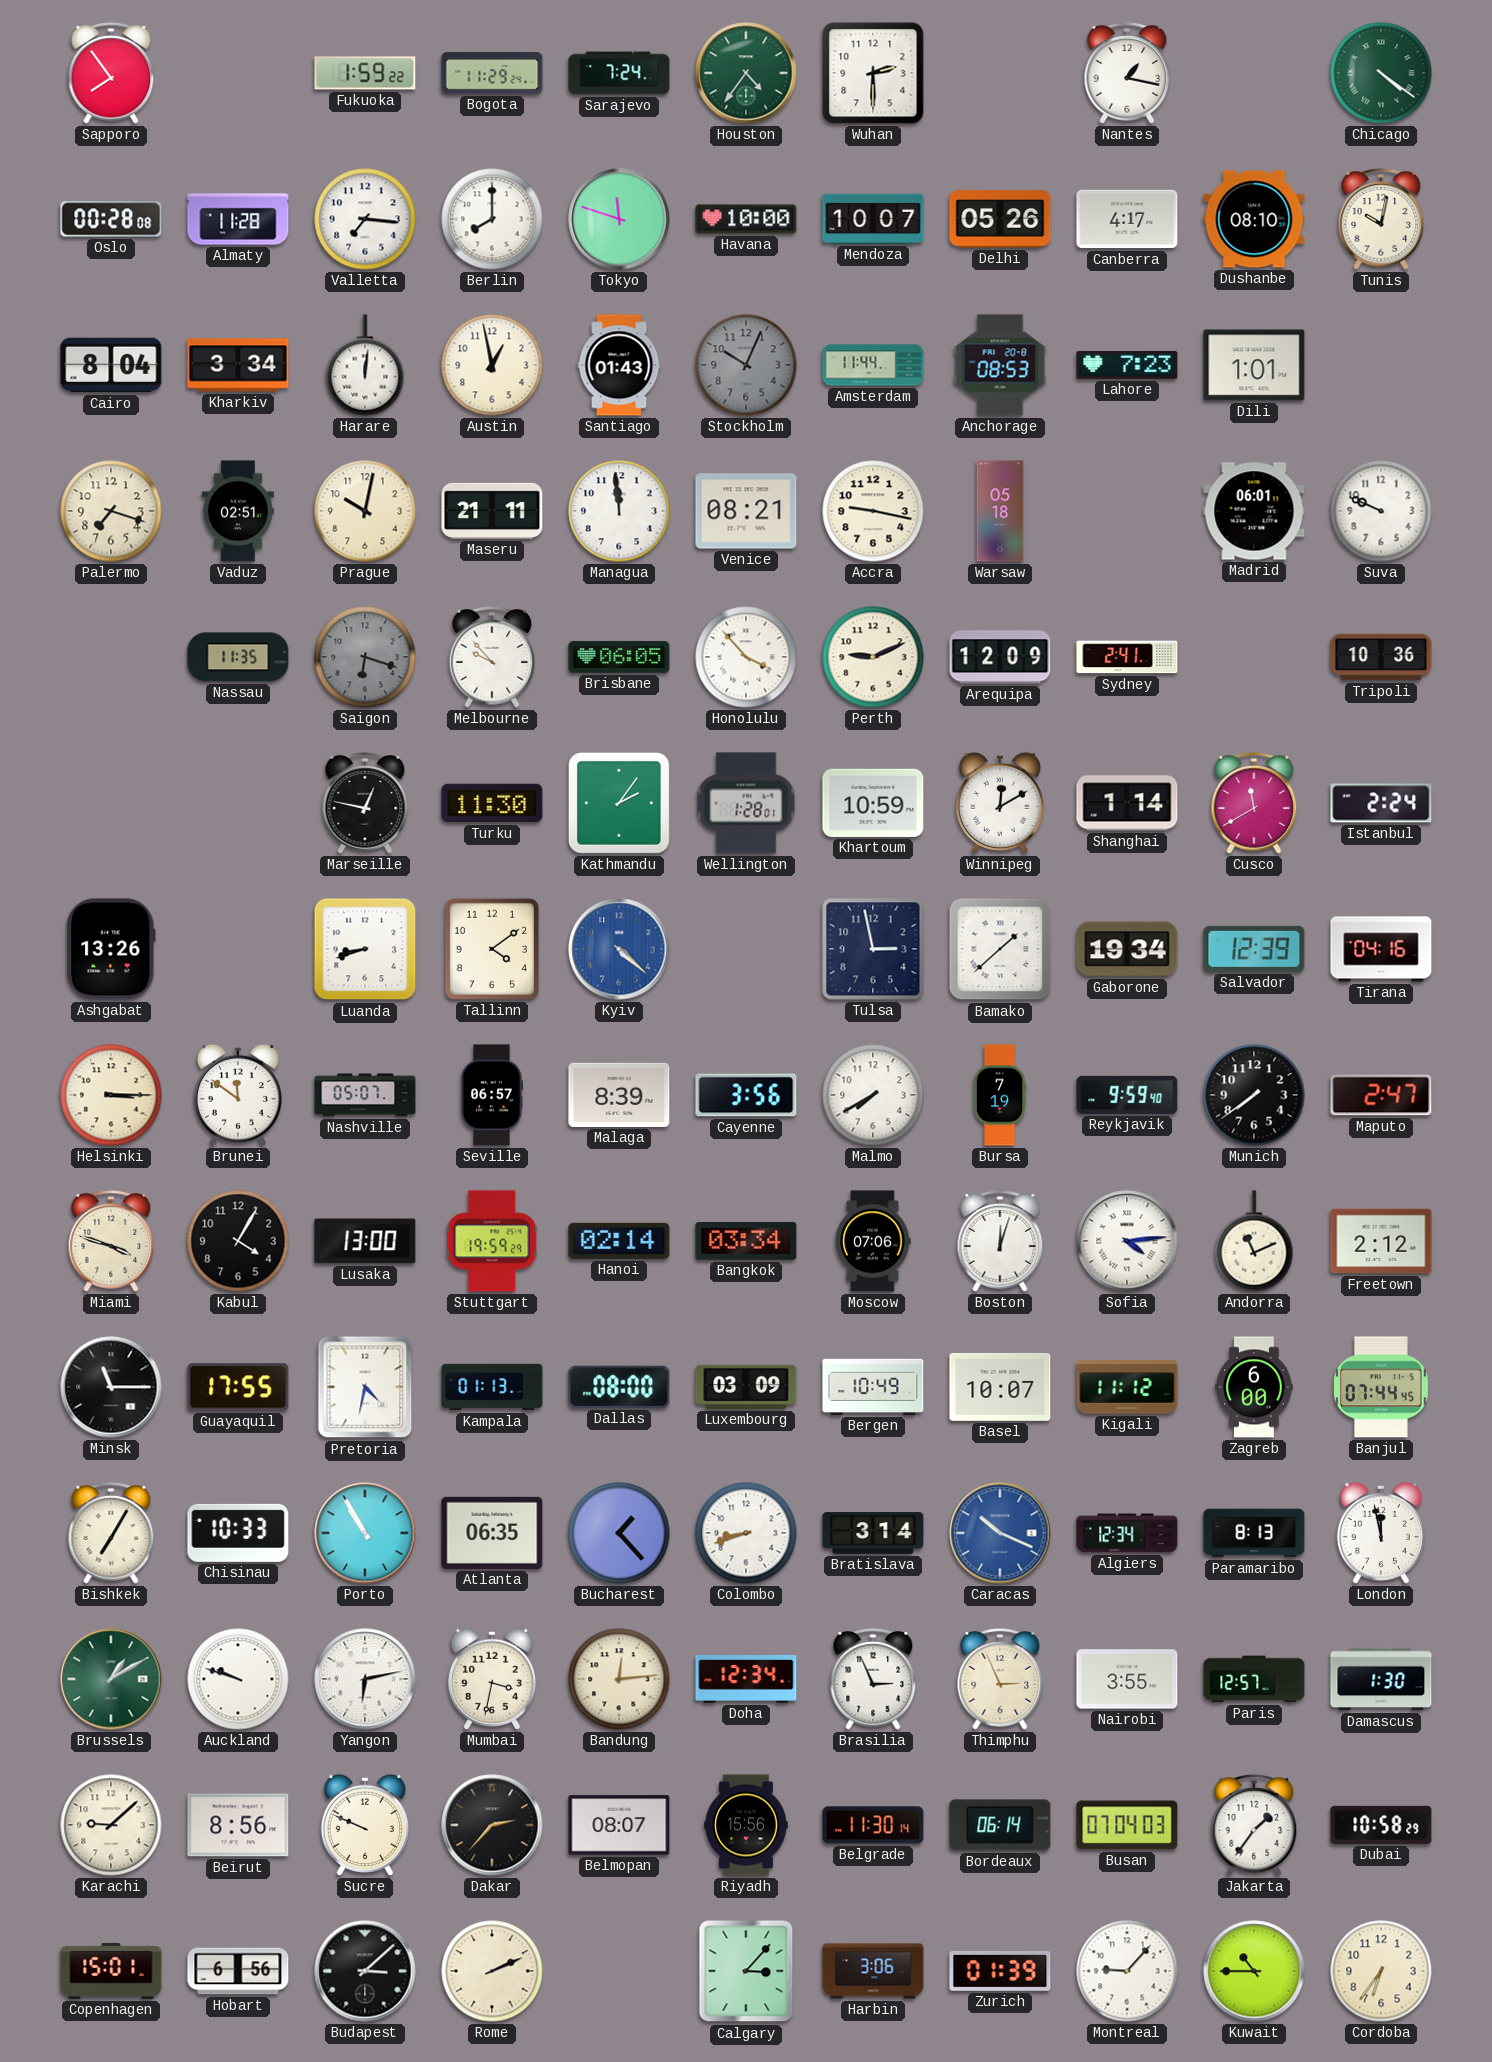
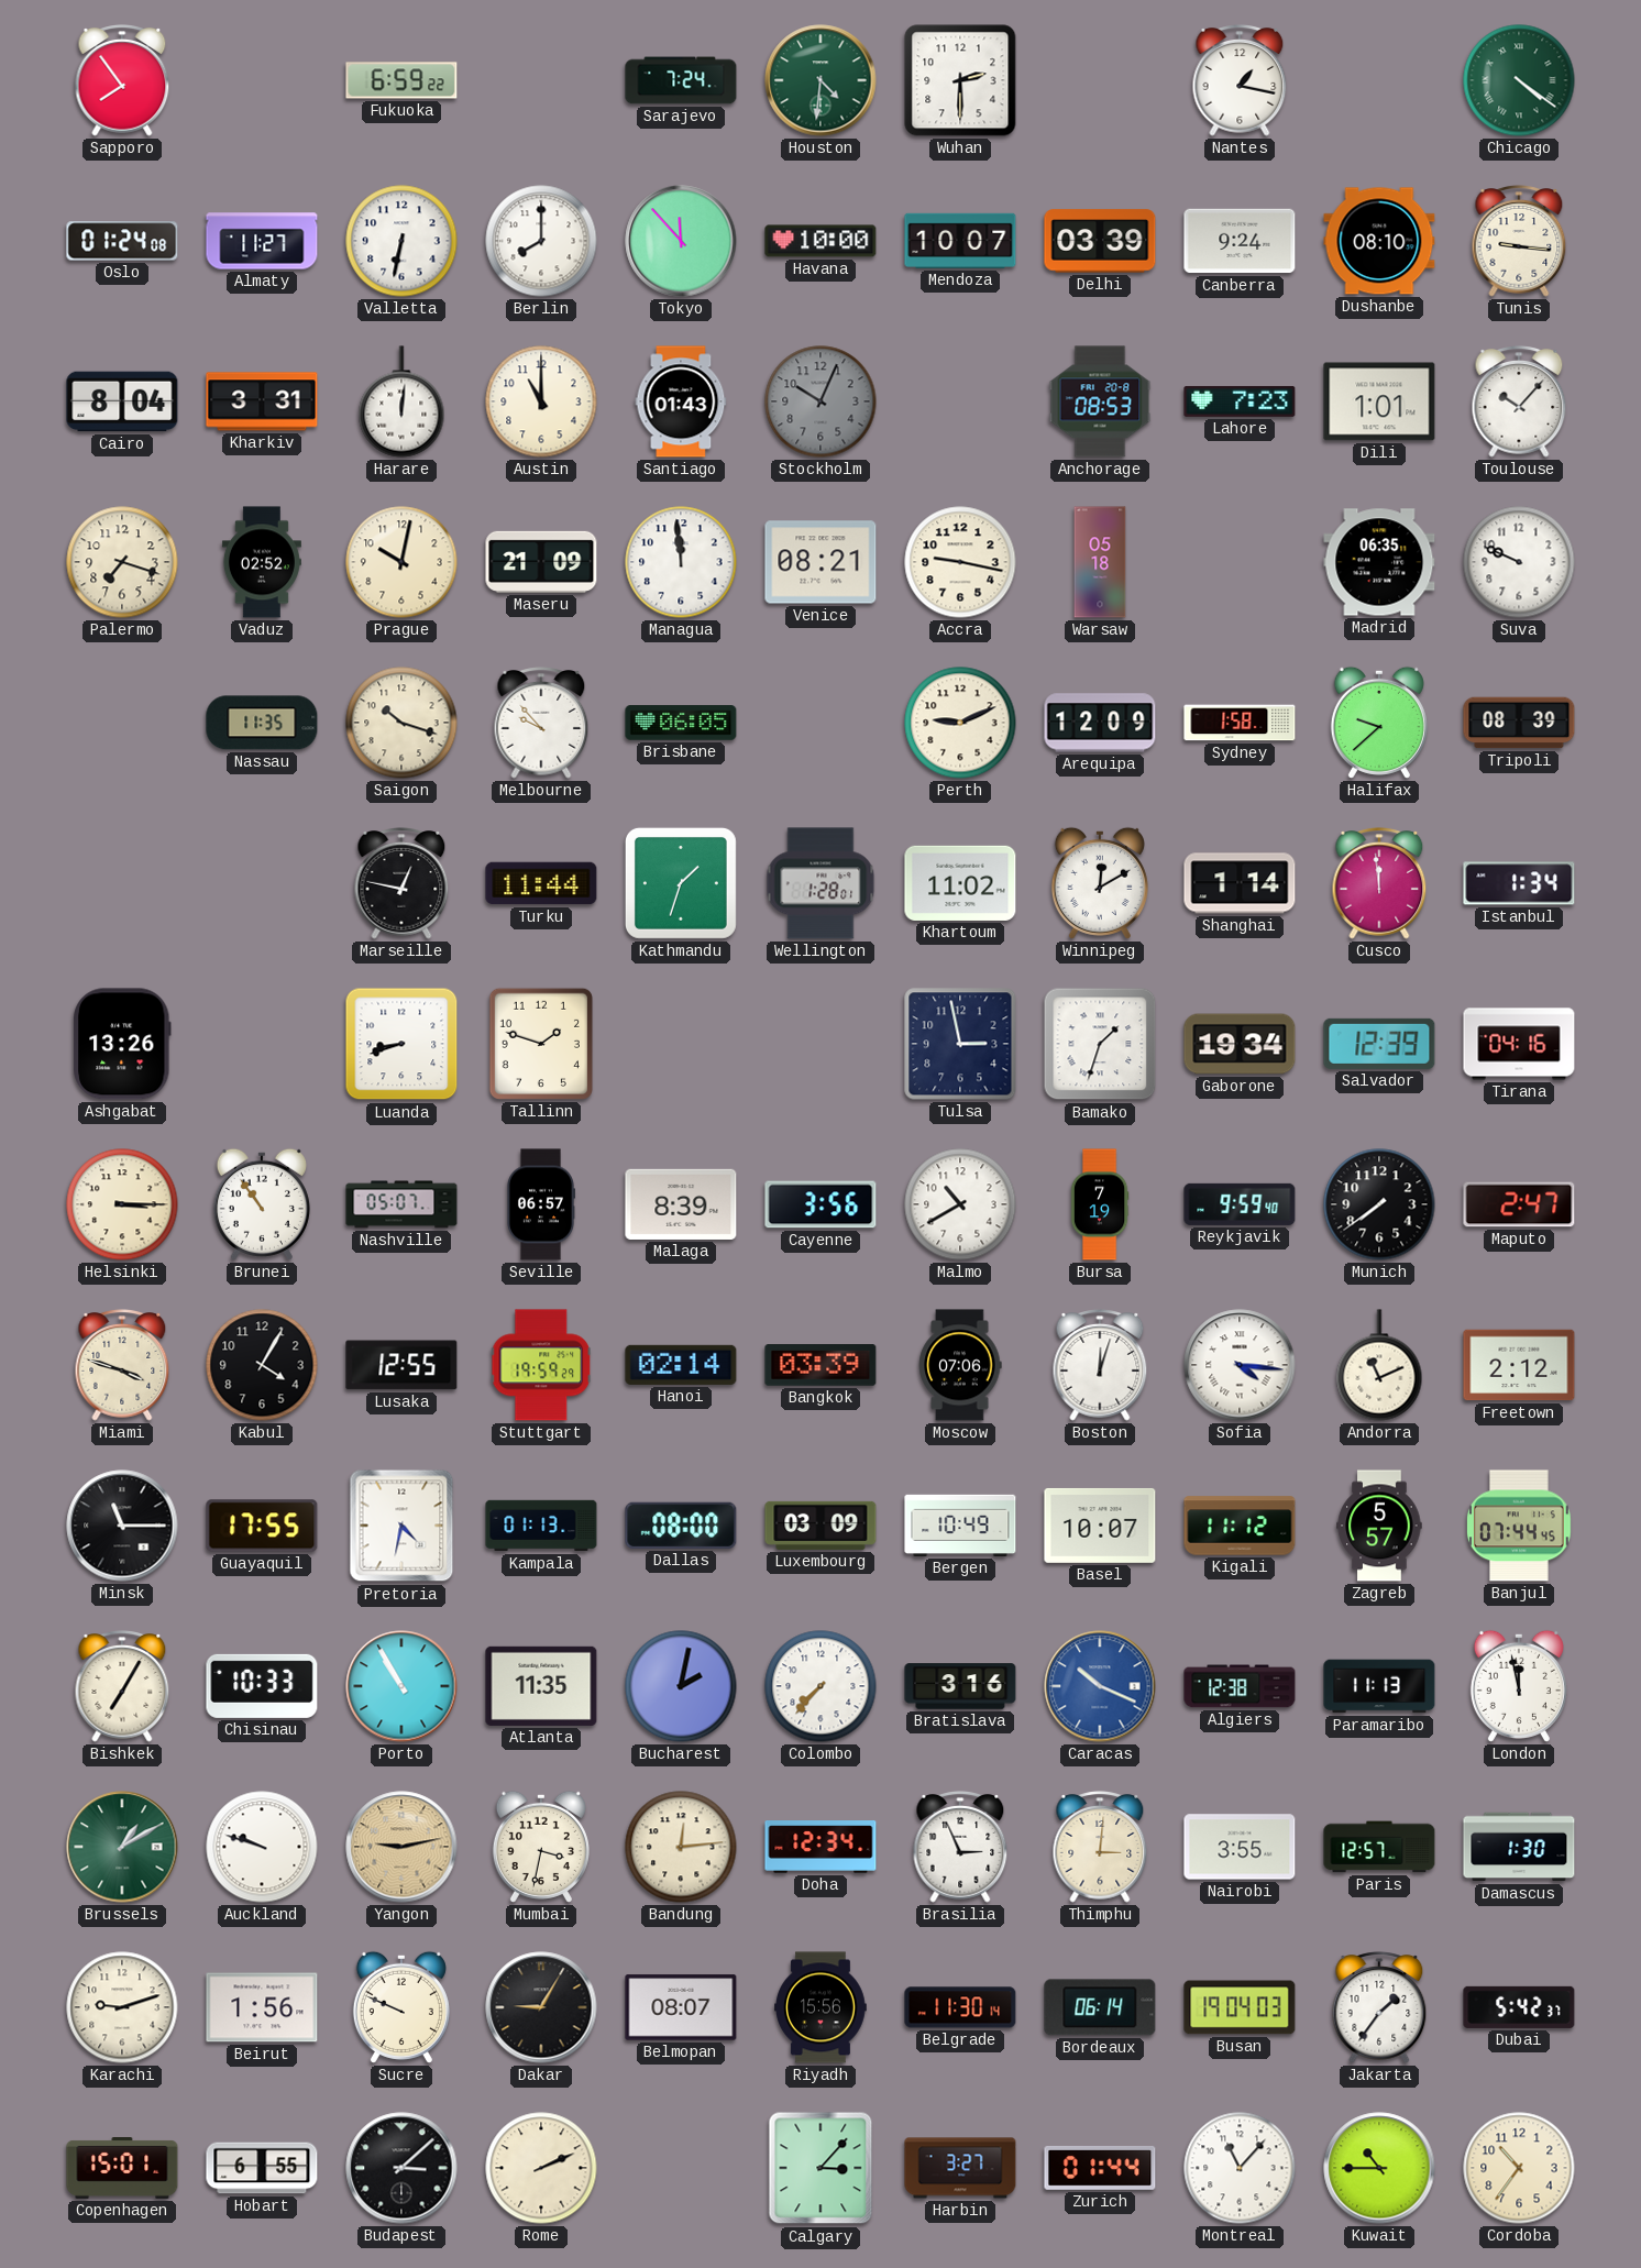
Fukuoka: 1:59 -> 6:59 (401, 80)
Bogota: 11:29 -> none (492, 73)
Houston: 4:36 -> 4:31 (820, 80)
Oslo: 00:28 -> 01:24 (122, 241)
Almaty: 11:28 -> 11:27 (262, 241)
Valletta: 7:16 -> 6:32 (401, 241)
Tokyo: 11:48 -> 11:53 (681, 241)
Delhi: 05:26 -> 03:39 (1100, 241)
Canberra: 4:17 -> 9:24 (1240, 241)
Tunis: 10:02 -> 9:16 (1519, 241)
Kharkiv: 3:34 -> 3:31 (262, 401)
Austin: 12:58 -> 11:00 (541, 401)
Amsterdam: 11:44 -> none (873, 365)
Toulouse: none -> 10:07 (1519, 401)
Vaduz: 02:51 -> 02:52 (262, 562)
Maseru: 21:11 -> 21:09 (541, 562)
Madrid: 06:01 -> 06:35 (1379, 562)
Saigon: 6:18 -> 10:18 (401, 723)
Saigon dial: grey -> cream (401, 723)
Honolulu: 3:53 -> none (746, 657)
Sydney: 2:41 -> 1:58 (1240, 723)
Halifax: none -> 9:38 (1379, 723)
Tripoli: 10:36 -> 08:39 (1519, 723)
Turku: 11:30 -> 11:44 (541, 883)
Kathmandu: 2:06 -> 1:33 (681, 883)
Khartoum: 10:59 -> 11:02 (960, 883)
Cusco: 11:40 -> 11:59 (1379, 883)
Istanbul: 2:24 -> 1:34 (1519, 883)
Tallinn: 4:09 -> 1:48 (541, 1044)
Kyiv: 4:22 -> none (619, 949)
Bamako: 1:38 -> 1:33 (1100, 1044)
Brunei: 11:51 -> 10:54 (262, 1204)
Malmo: 7:40 -> 10:40 (960, 1204)
Lusaka: 13:00 -> 12:55 (401, 1365)
Bangkok: 03:34 -> 03:39 (820, 1366)
Sofia: 4:14 -> 4:16 (1240, 1365)
Zagreb: 6:00 -> 5:57 (1379, 1526)
Atlanta: 06:35 -> 11:35 (541, 1686)
Bucharest: 1:23 -> 2:02 (681, 1686)
Colombo: 8:42 -> 7:37 (820, 1686)
Bratislava: 3:14 -> 3:16 (960, 1686)
Algiers: 12:34 -> 12:38 (1240, 1686)
Paramaribo: 8:13 -> 11:13 (1379, 1686)
Yangon: 6:13 -> 9:13 (401, 1847)
Yangon dial: white -> champagne (401, 1847)
Thimphu: 2:56 -> 3:01 (1100, 1847)
Karachi: 9:08 -> 9:12 (122, 2007)
Beirut: 8:56 -> 1:56 (262, 2007)
Dakar: 2:37 -> 9:05 (541, 2007)
Busan: 07:04 -> 19:04 (1240, 2007)
Dubai: 10:58 -> 5:42 (1519, 2007)
Hobart: 6:56 -> 6:55 (262, 2168)
Harbin: 3:06 -> 3:27 (960, 2168)
Zurich: 01:39 -> 01:44 (1100, 2168)
Montreal: 9:07 -> 11:07 (1240, 2168)
Cordoba: 6:36 -> 10:36 (1519, 2168)
